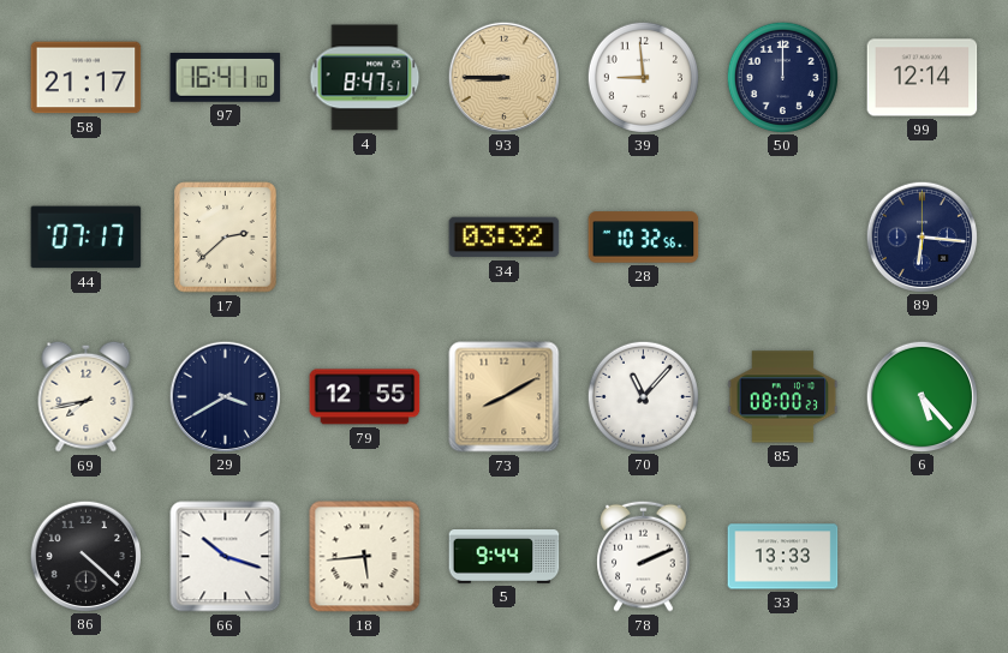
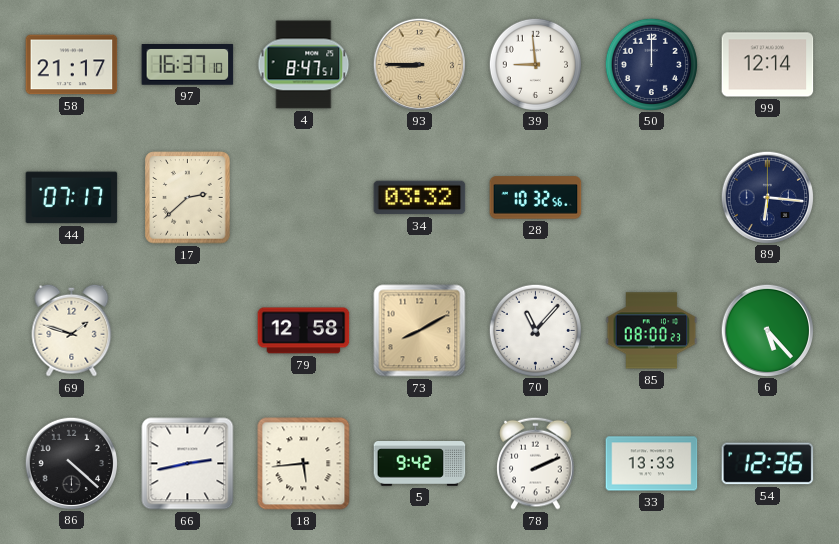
97: 16:41 -> 16:37 (188, 65)
69: 7:43 -> 1:48 (72, 330)
29: 3:40 -> none (225, 396)
79: 12:55 -> 12:58 (304, 331)
66: 10:18 -> 2:43 (188, 464)
5: 9:44 -> 9:42 (420, 464)
54: none -> 12:36 (768, 464)
